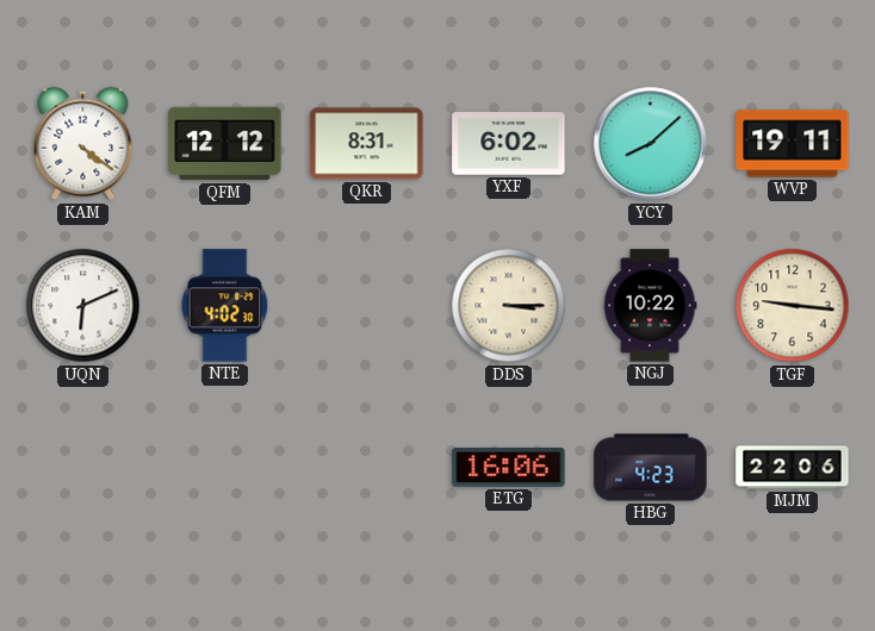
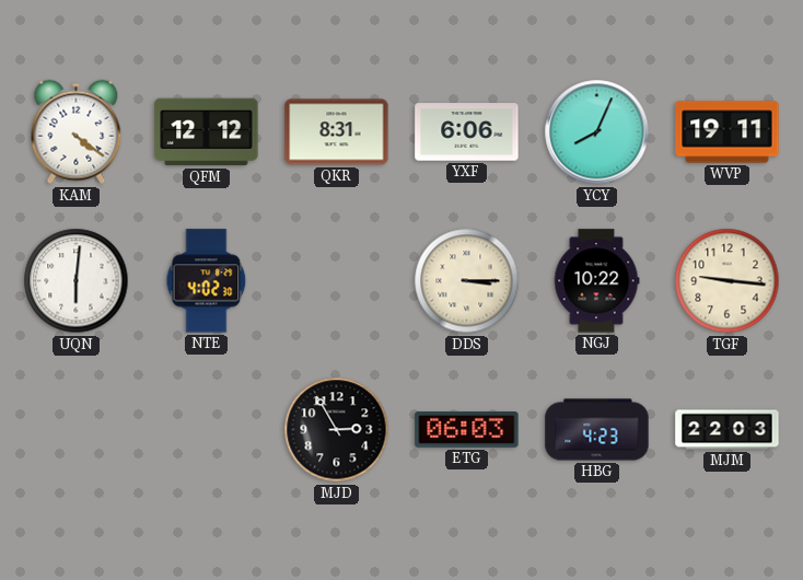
YXF: 6:02 -> 6:06 (467, 132)
YCY: 8:08 -> 8:04 (597, 132)
UQN: 6:11 -> 6:01 (77, 281)
MJD: none -> 2:55 (337, 430)
ETG: 16:06 -> 06:03 (467, 430)
MJM: 22:06 -> 22:03 (728, 430)
